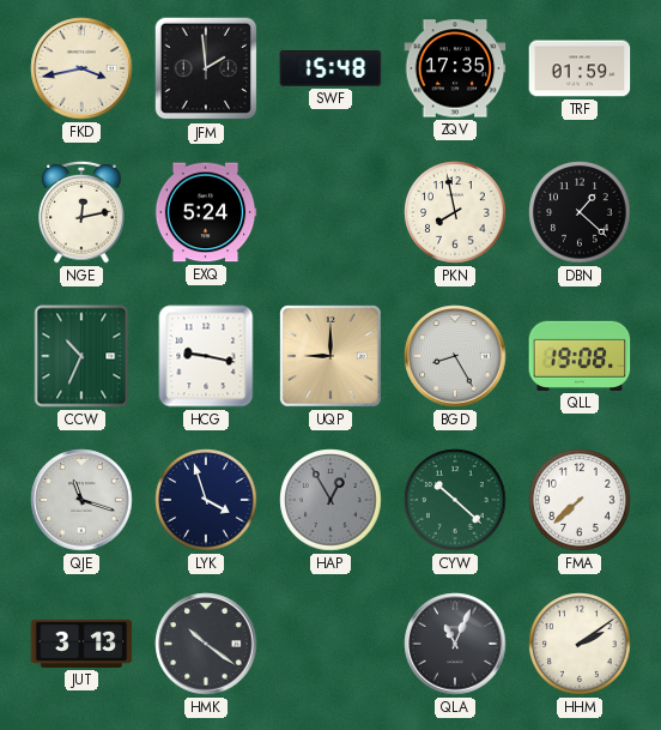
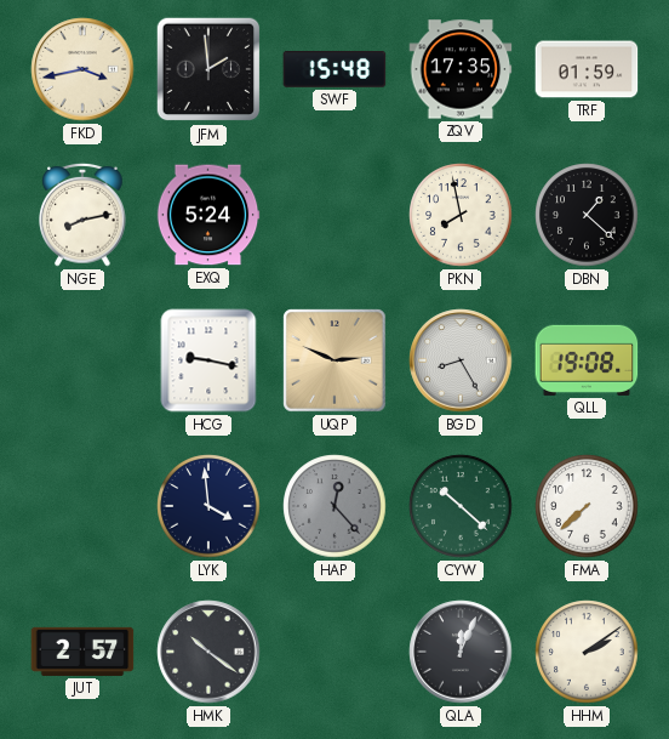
NGE: 12:13 -> 8:13 (82, 215)
CCW: 10:34 -> none (81, 356)
UQP: 9:00 -> 2:49 (334, 360)
QJE: 11:18 -> none (81, 500)
LYK: 3:57 -> 3:59 (208, 506)
HAP: 12:55 -> 12:23 (334, 506)
JUT: 3:13 -> 2:57 (82, 652)
QLA: 11:04 -> 12:04 (461, 652)
